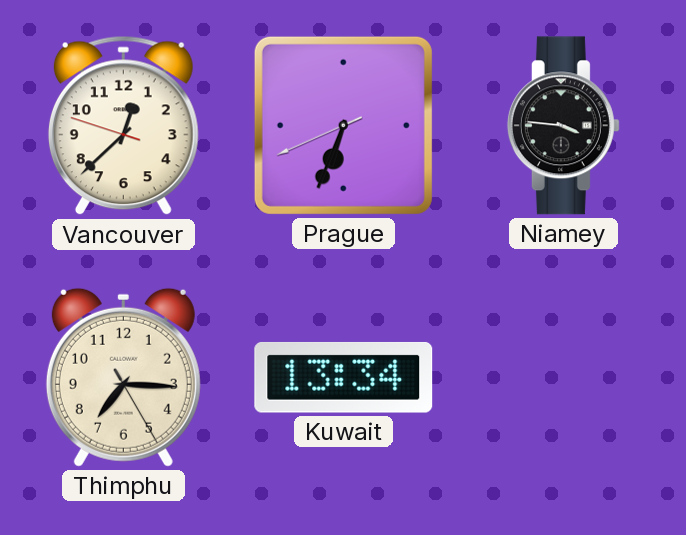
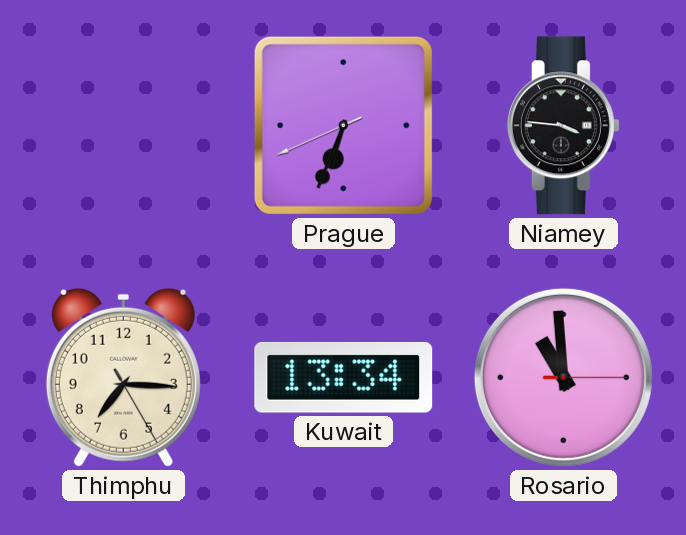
Vancouver: 12:37 -> none (123, 126)
Rosario: none -> 10:59 (563, 377)
